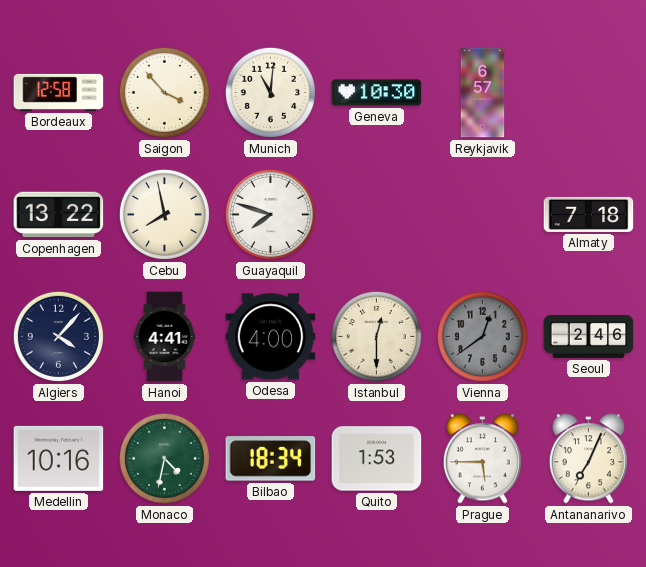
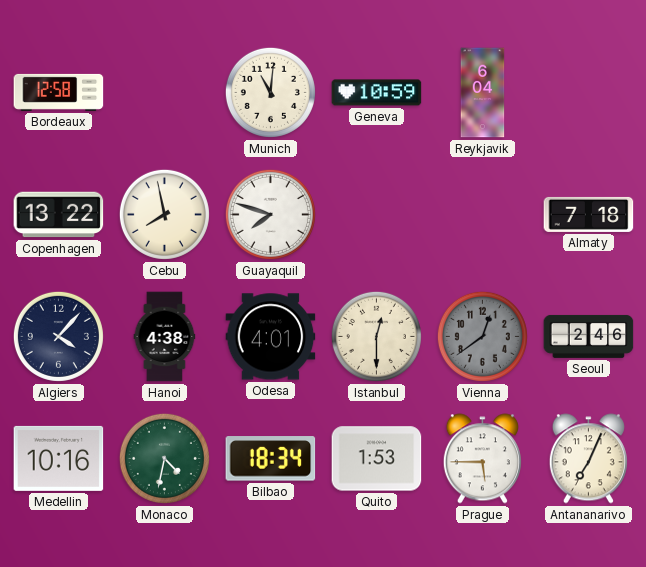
Saigon: 3:53 -> none (164, 92)
Geneva: 10:30 -> 10:59 (377, 93)
Reykjavik: 6:57 -> 6:04 (483, 93)
Hanoi: 4:41 -> 4:38 (165, 337)
Odesa: 4:00 -> 4:01 (271, 337)
